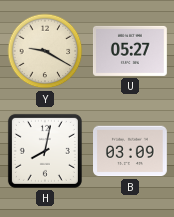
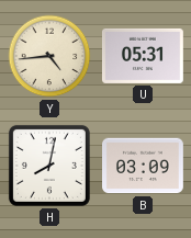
Y: 9:20 -> 4:44 (49, 56)
U: 05:27 -> 05:31 (143, 56)
